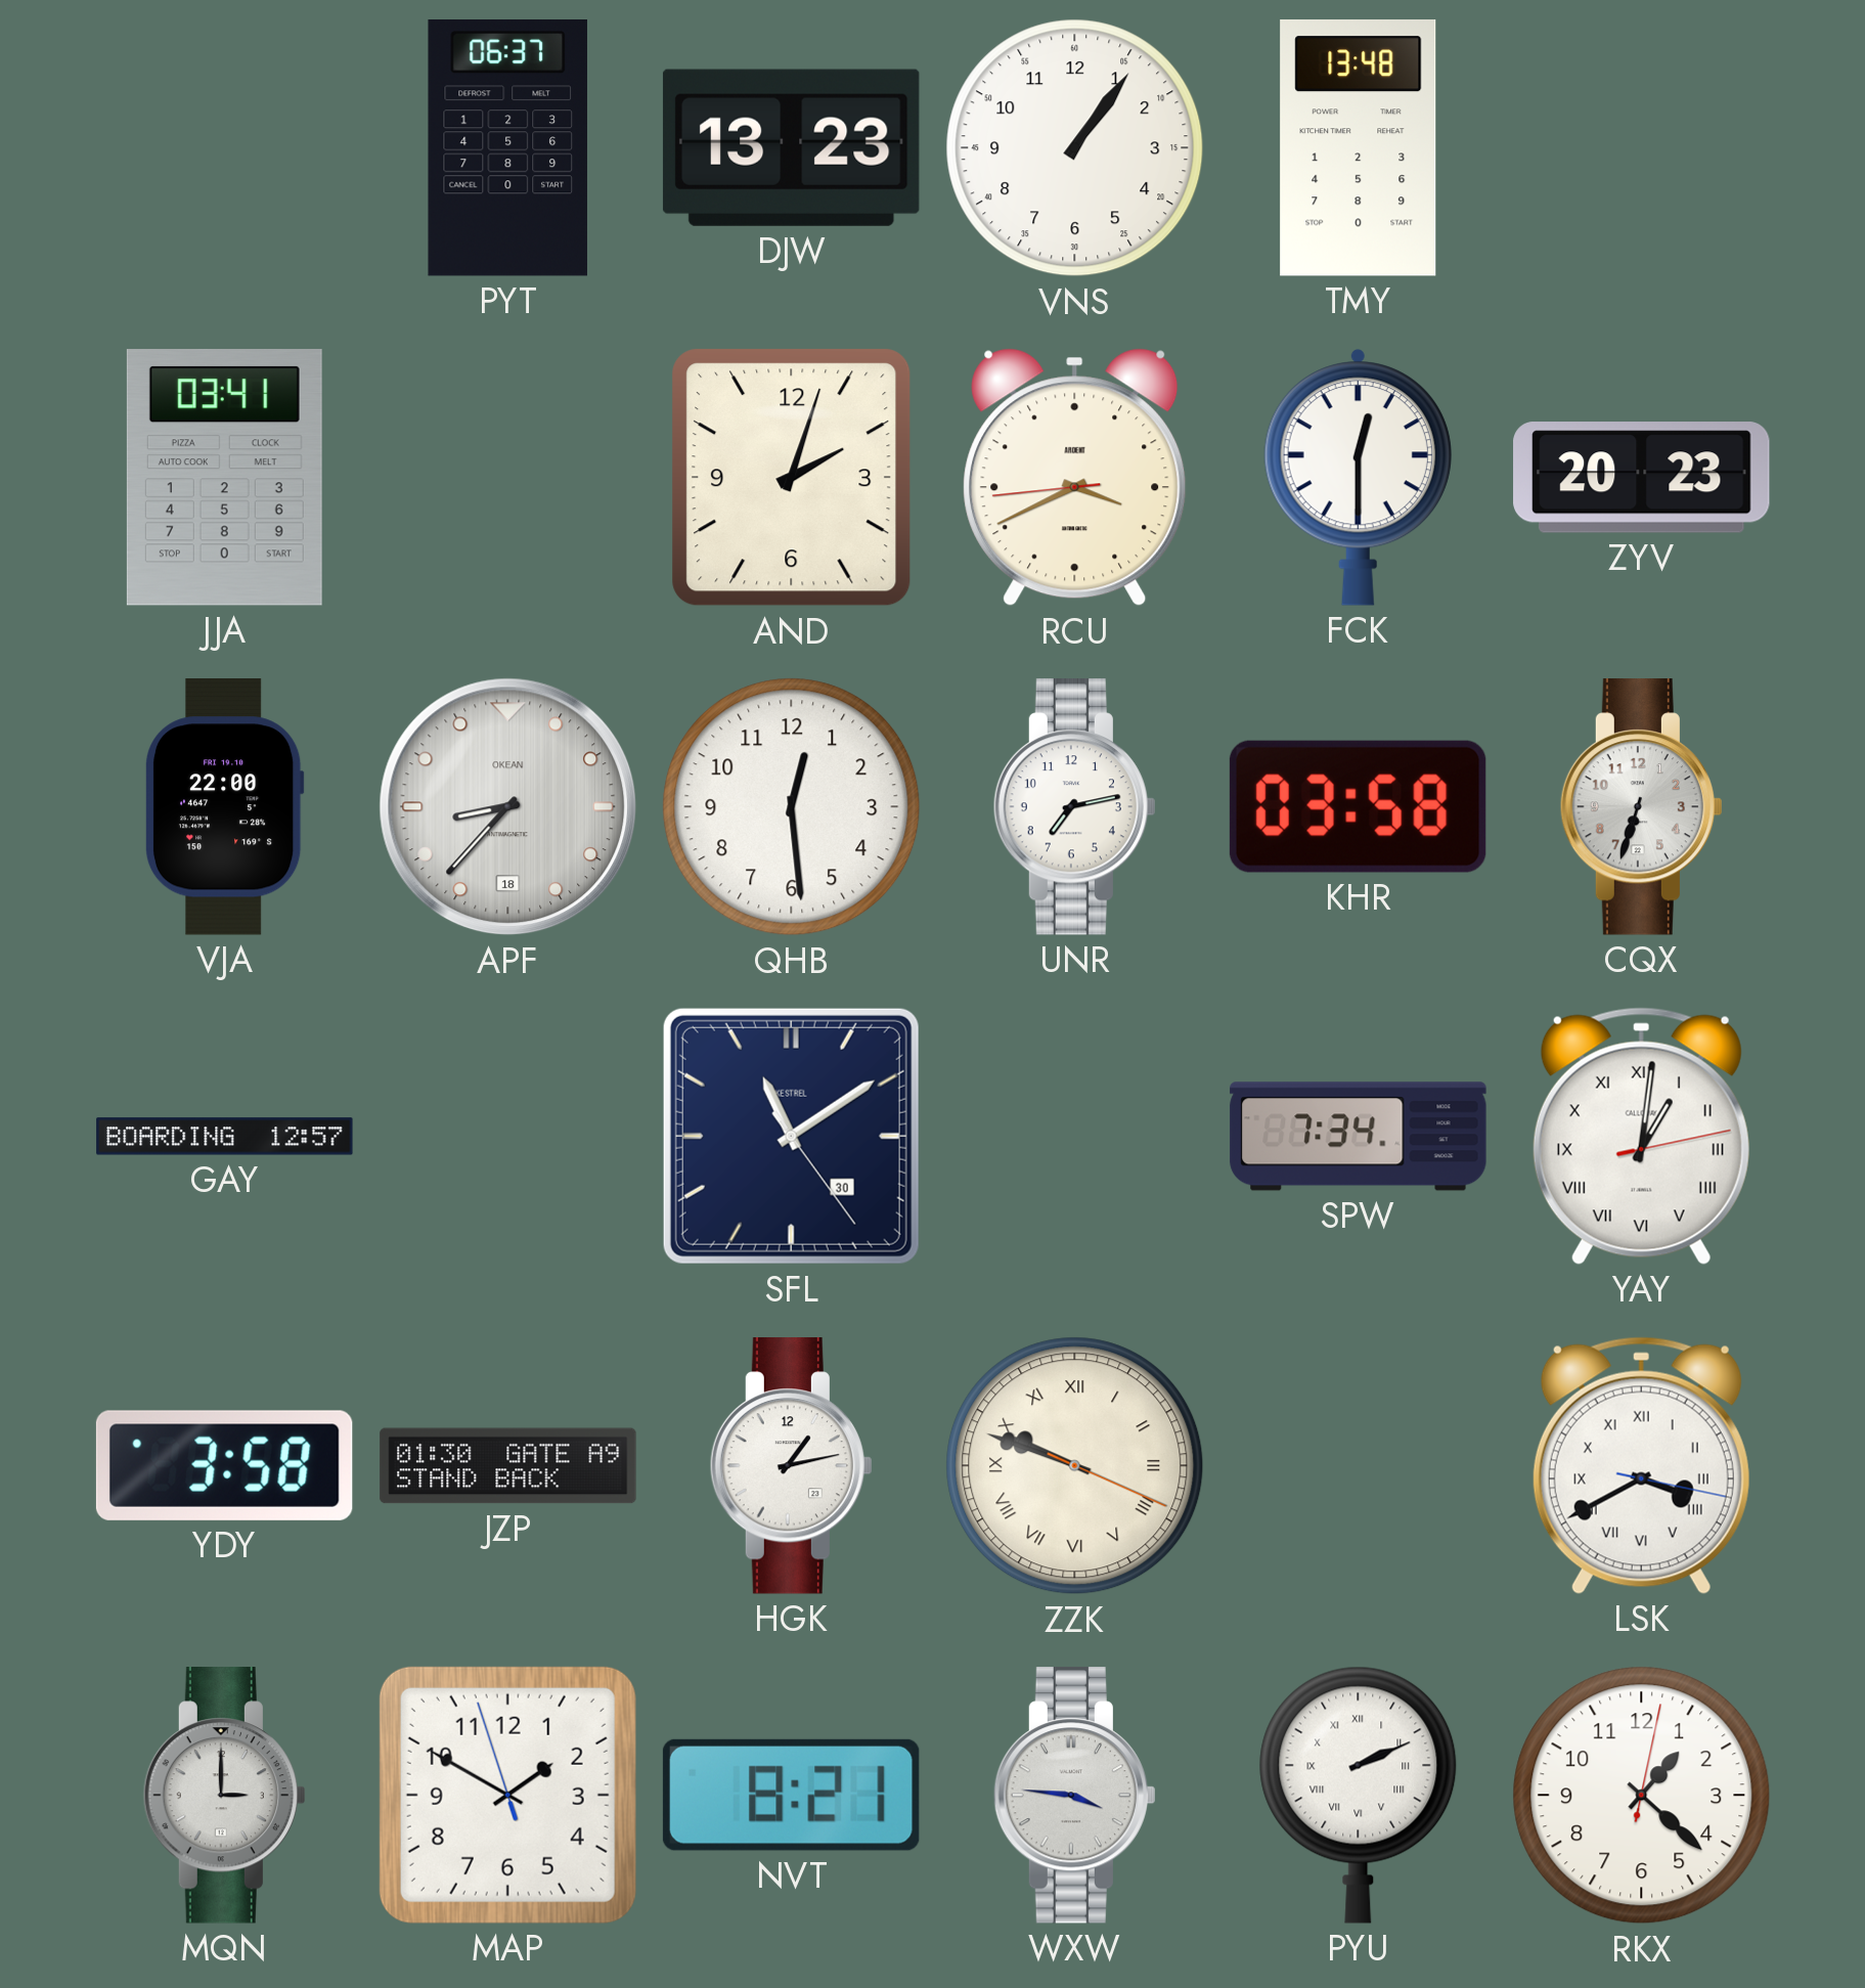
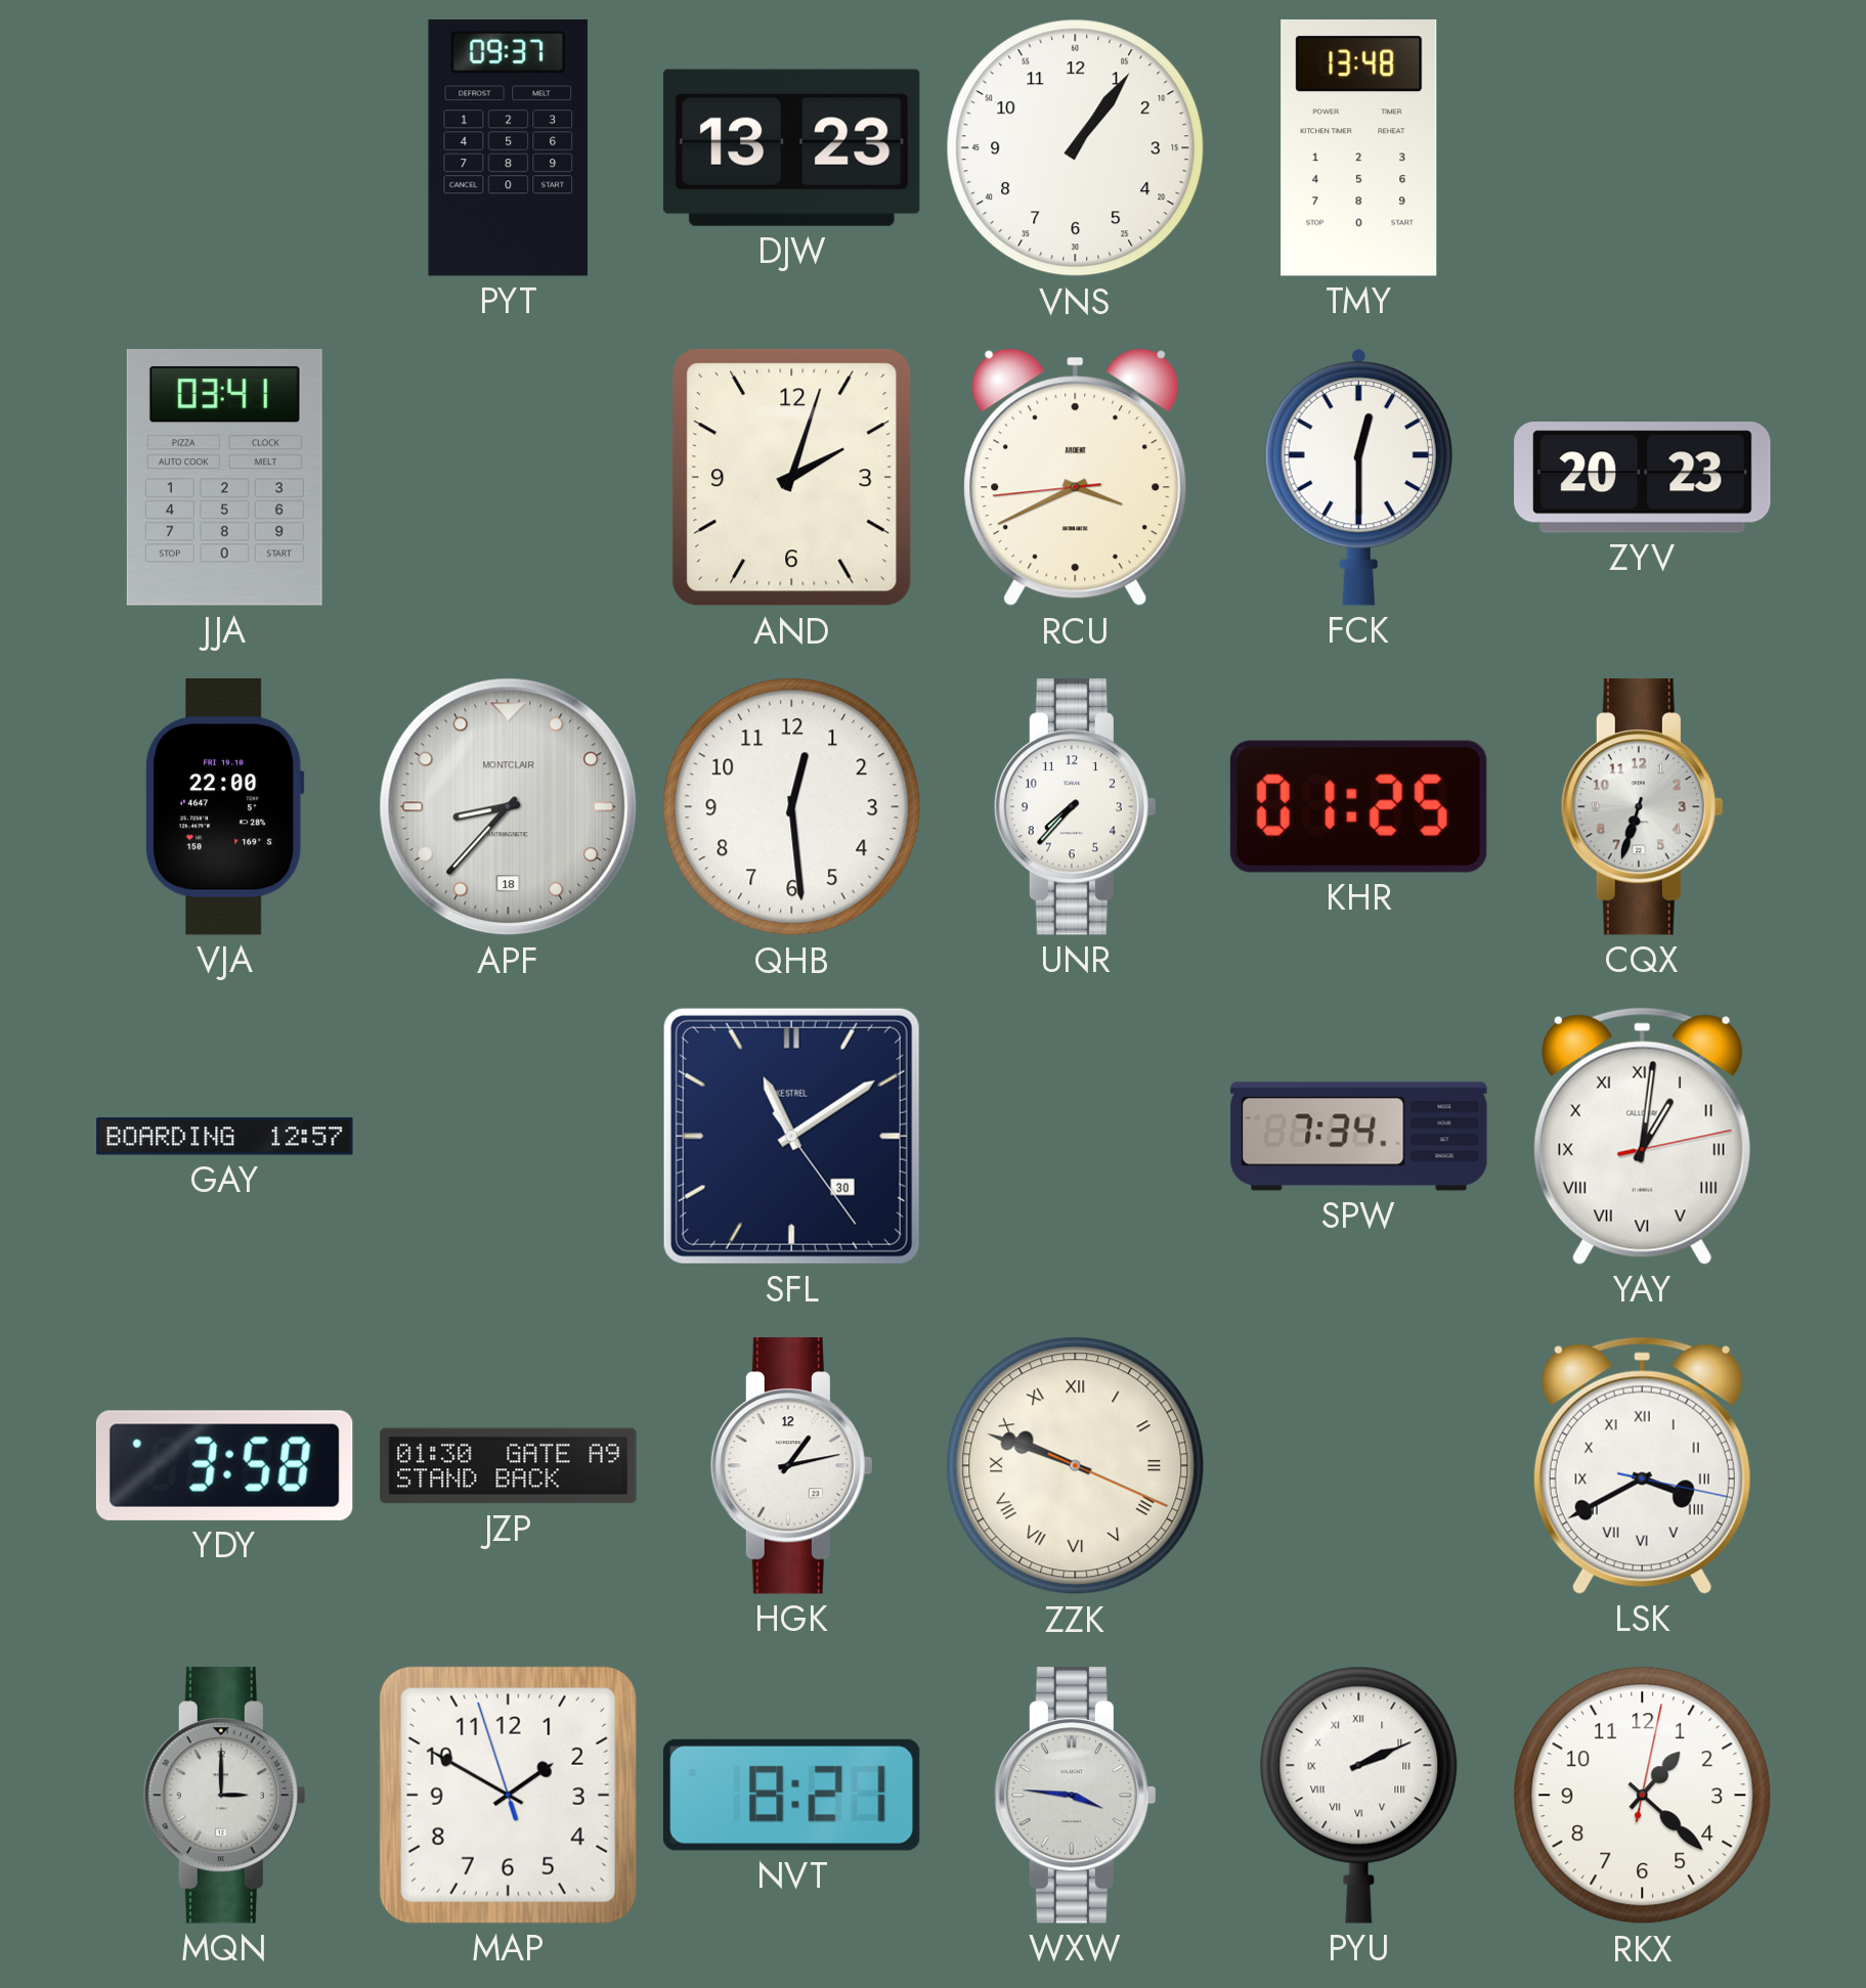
PYT: 06:37 -> 09:37 (508, 148)
APF brand: OKEAN -> MONTCLAIR (509, 807)
UNR: 7:13 -> 7:37 (1075, 807)
KHR: 03:58 -> 01:25 (1358, 806)
